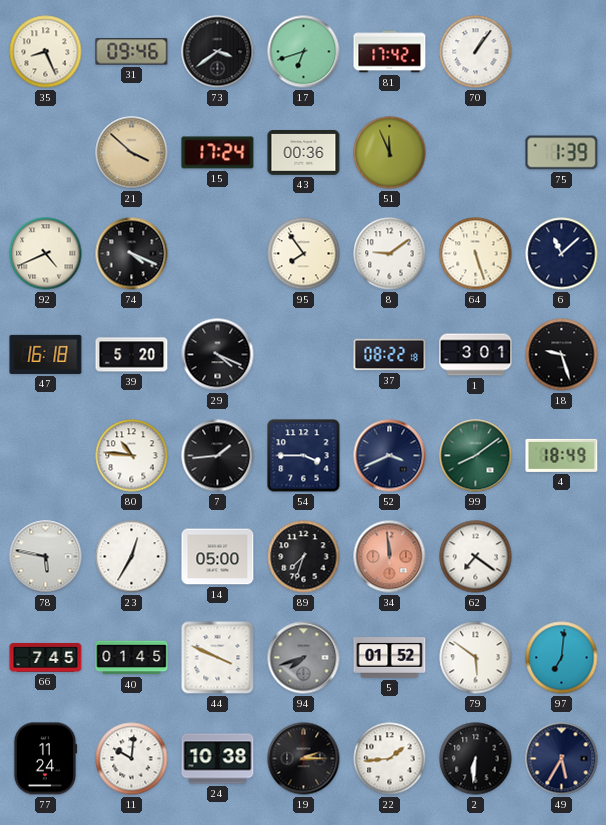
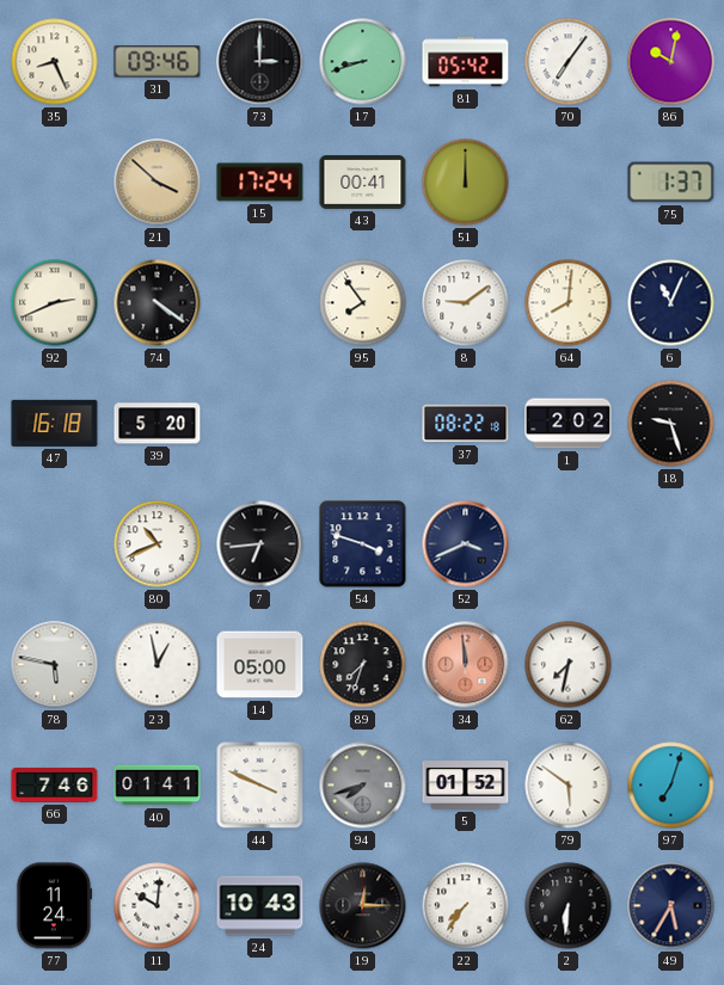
73: 3:39 -> 3:00 (260, 62)
17: 6:42 -> 8:42 (363, 62)
81: 17:42 -> 05:42 (466, 62)
70: 1:06 -> 7:06 (569, 62)
86: none -> 10:02 (671, 62)
43: 00:36 -> 00:41 (363, 183)
51: 11:56 -> 12:00 (466, 183)
75: 1:39 -> 1:37 (671, 183)
92: 4:41 -> 2:41 (55, 303)
74: 4:19 -> 4:21 (158, 303)
64: 5:27 -> 8:01 (569, 303)
6: 11:08 -> 11:04 (671, 303)
29: 4:19 -> none (218, 355)
1: 3:01 -> 2:02 (569, 424)
80: 10:46 -> 10:41 (158, 544)
7: 1:44 -> 6:44 (260, 544)
54: 3:45 -> 3:48 (363, 544)
99: 8:09 -> none (476, 456)
4: 18:49 -> none (562, 455)
23: 12:35 -> 12:58 (158, 665)
62: 7:21 -> 7:32 (569, 665)
66: 7:45 -> 7:46 (55, 784)
40: 01:45 -> 01:41 (158, 786)
97: 7:01 -> 7:03 (671, 786)
24: 10:38 -> 10:43 (260, 906)
19: 2:15 -> 12:15 (363, 906)
22: 1:44 -> 7:36 (466, 906)
